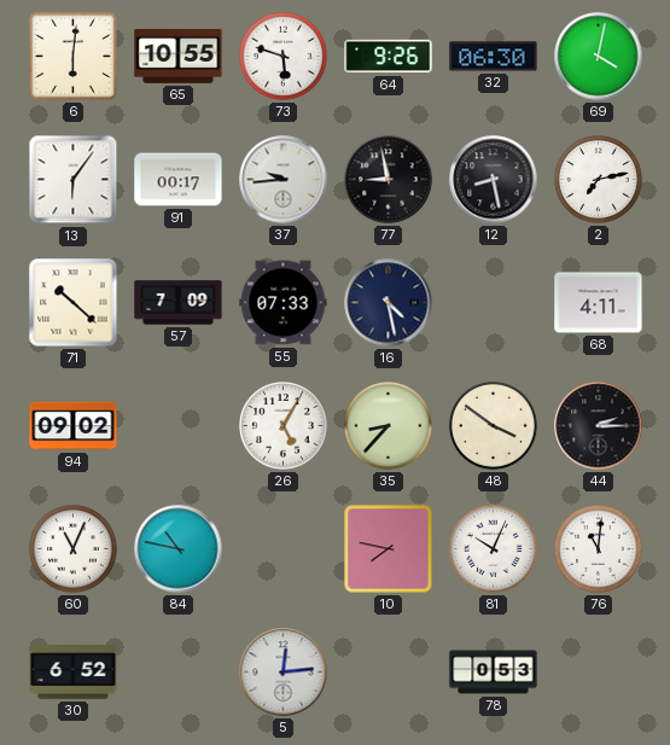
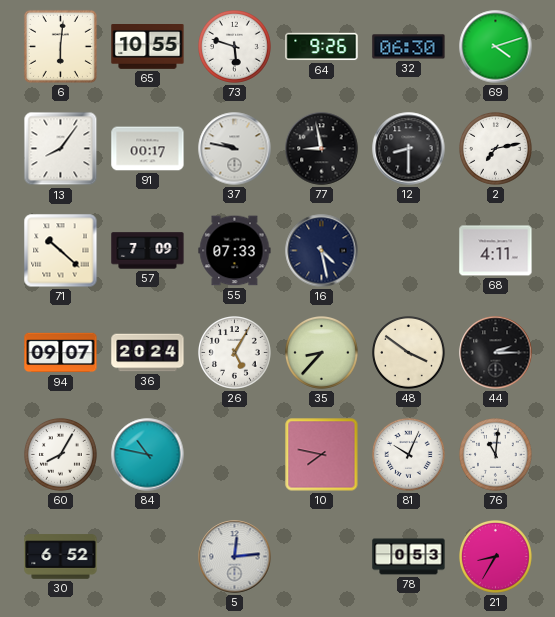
69: 4:02 -> 4:12 (496, 47)
13: 6:06 -> 8:06 (61, 149)
37: 9:44 -> 9:47 (235, 149)
12: 8:28 -> 8:30 (409, 149)
94: 09:02 -> 09:07 (61, 353)
36: none -> 20:24 (148, 353)
60: 11:04 -> 8:05 (61, 455)
21: none -> 8:35 (496, 557)
